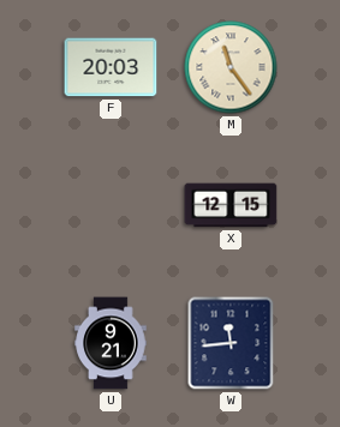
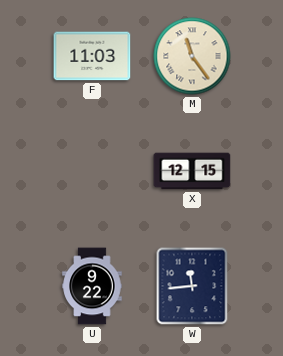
F: 20:03 -> 11:03 (92, 56)
U: 9:21 -> 9:22 (92, 286)
